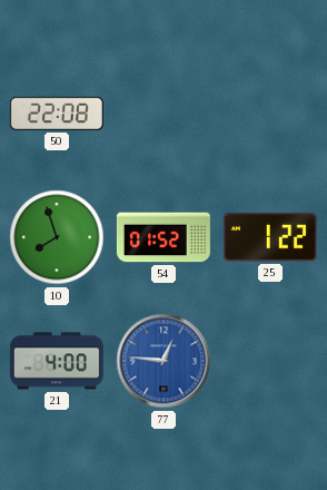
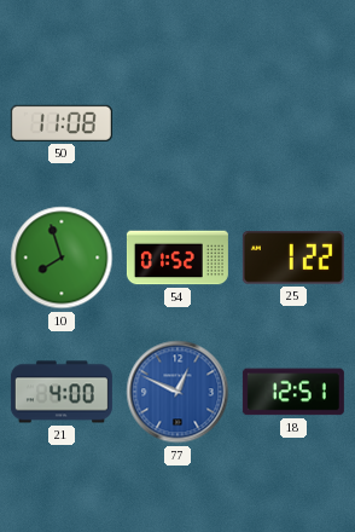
50: 22:08 -> 11:08 (62, 123)
77: 12:46 -> 12:49 (177, 392)
18: none -> 12:51 (293, 392)
